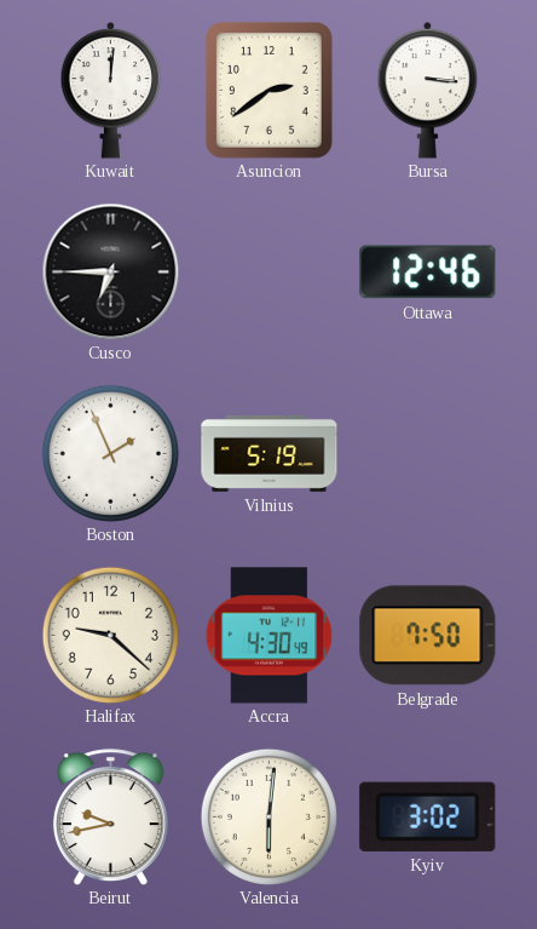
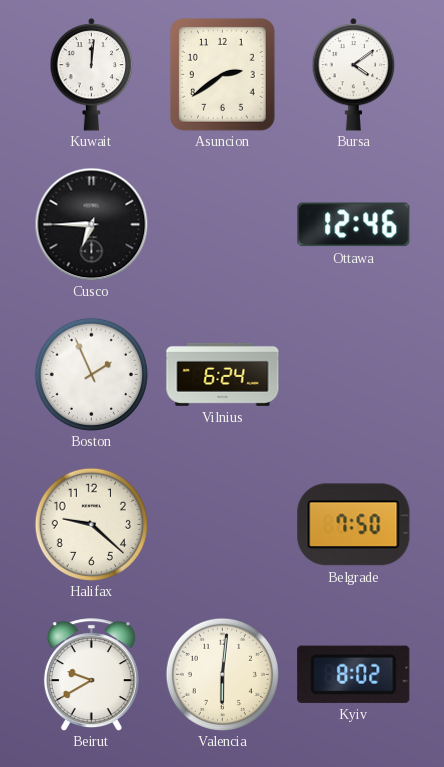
Bursa: 3:16 -> 4:09 (354, 74)
Vilnius: 5:19 -> 6:24 (223, 374)
Accra: 4:30 -> none (270, 636)
Beirut: 9:43 -> 9:40 (91, 674)
Kyiv: 3:02 -> 8:02 (354, 674)
